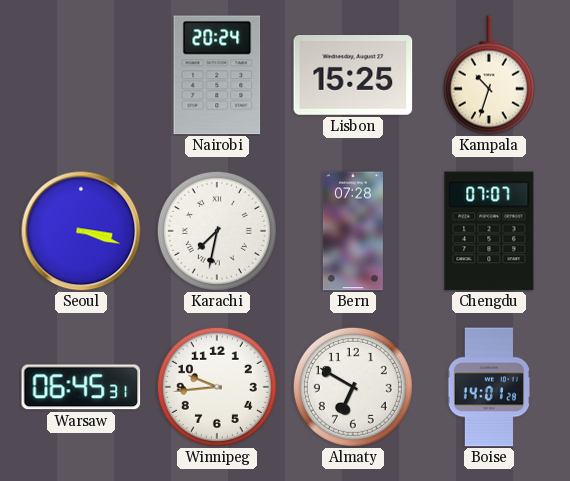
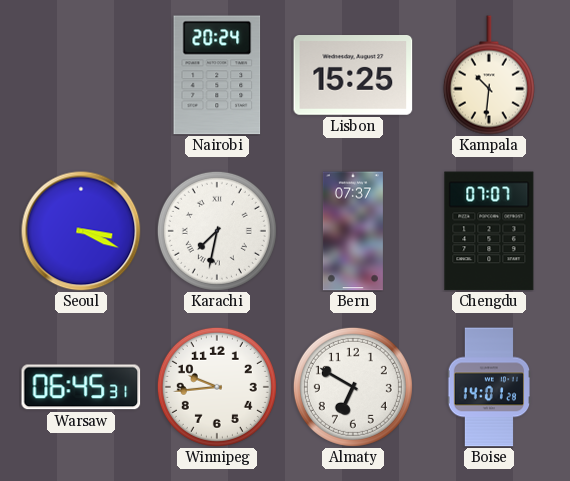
Kampala: 10:33 -> 10:31 (489, 75)
Seoul: 3:18 -> 3:19 (81, 231)
Bern: 07:28 -> 07:37 (353, 231)
